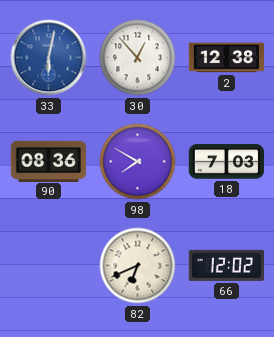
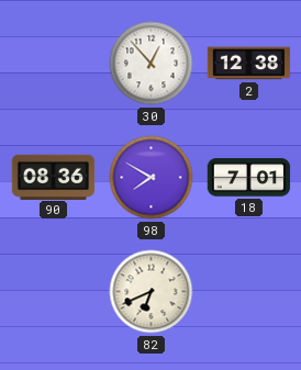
33: 6:02 -> none (49, 58)
18: 7:03 -> 7:01 (249, 178)
66: 12:02 -> none (226, 265)
